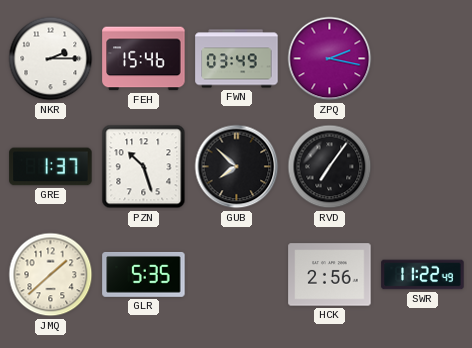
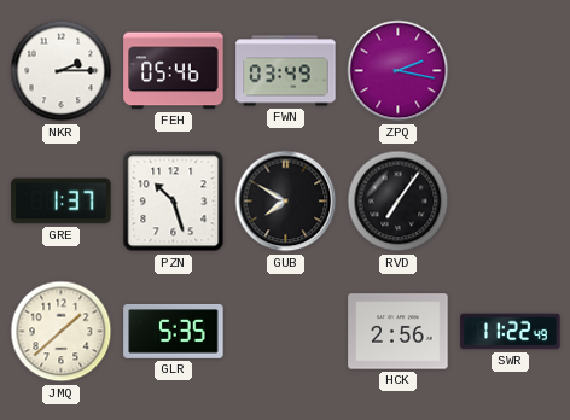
FEH: 15:46 -> 05:46 (174, 71)
GUB: 7:52 -> 7:50 (286, 202)
